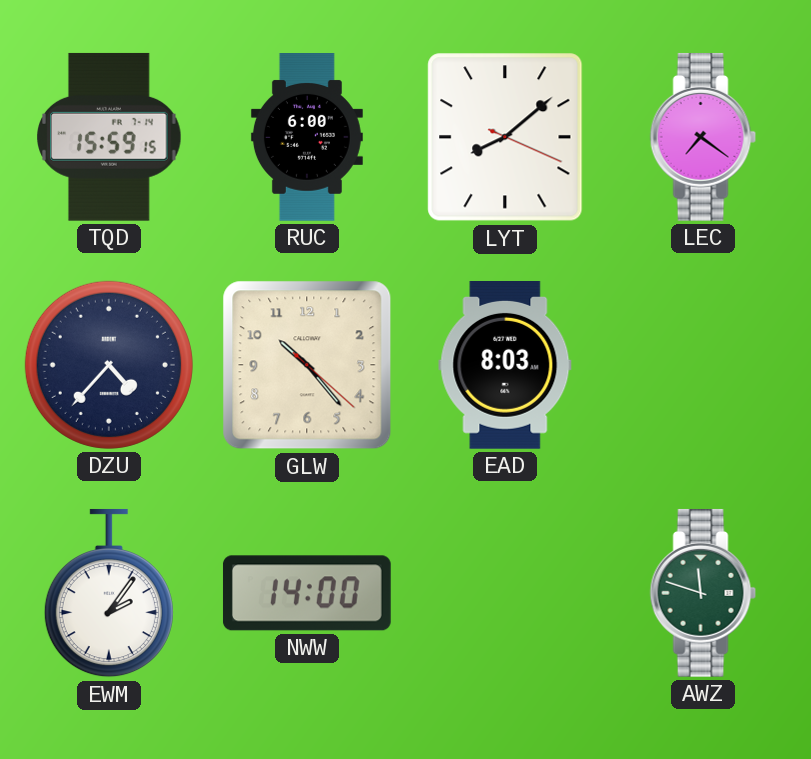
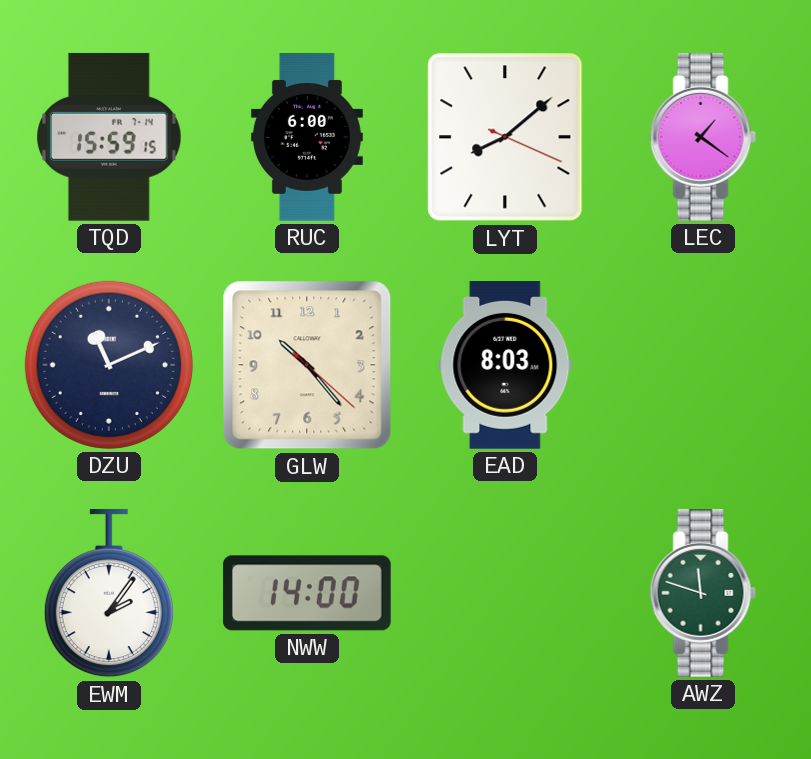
LEC: 7:21 -> 1:21 (703, 137)
DZU: 4:37 -> 11:11 (109, 365)
